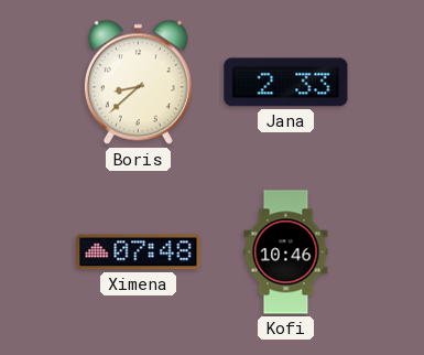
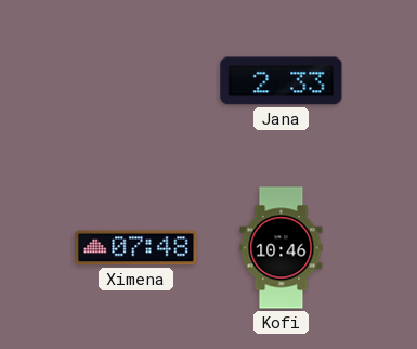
Boris: 8:38 -> none (138, 83)
